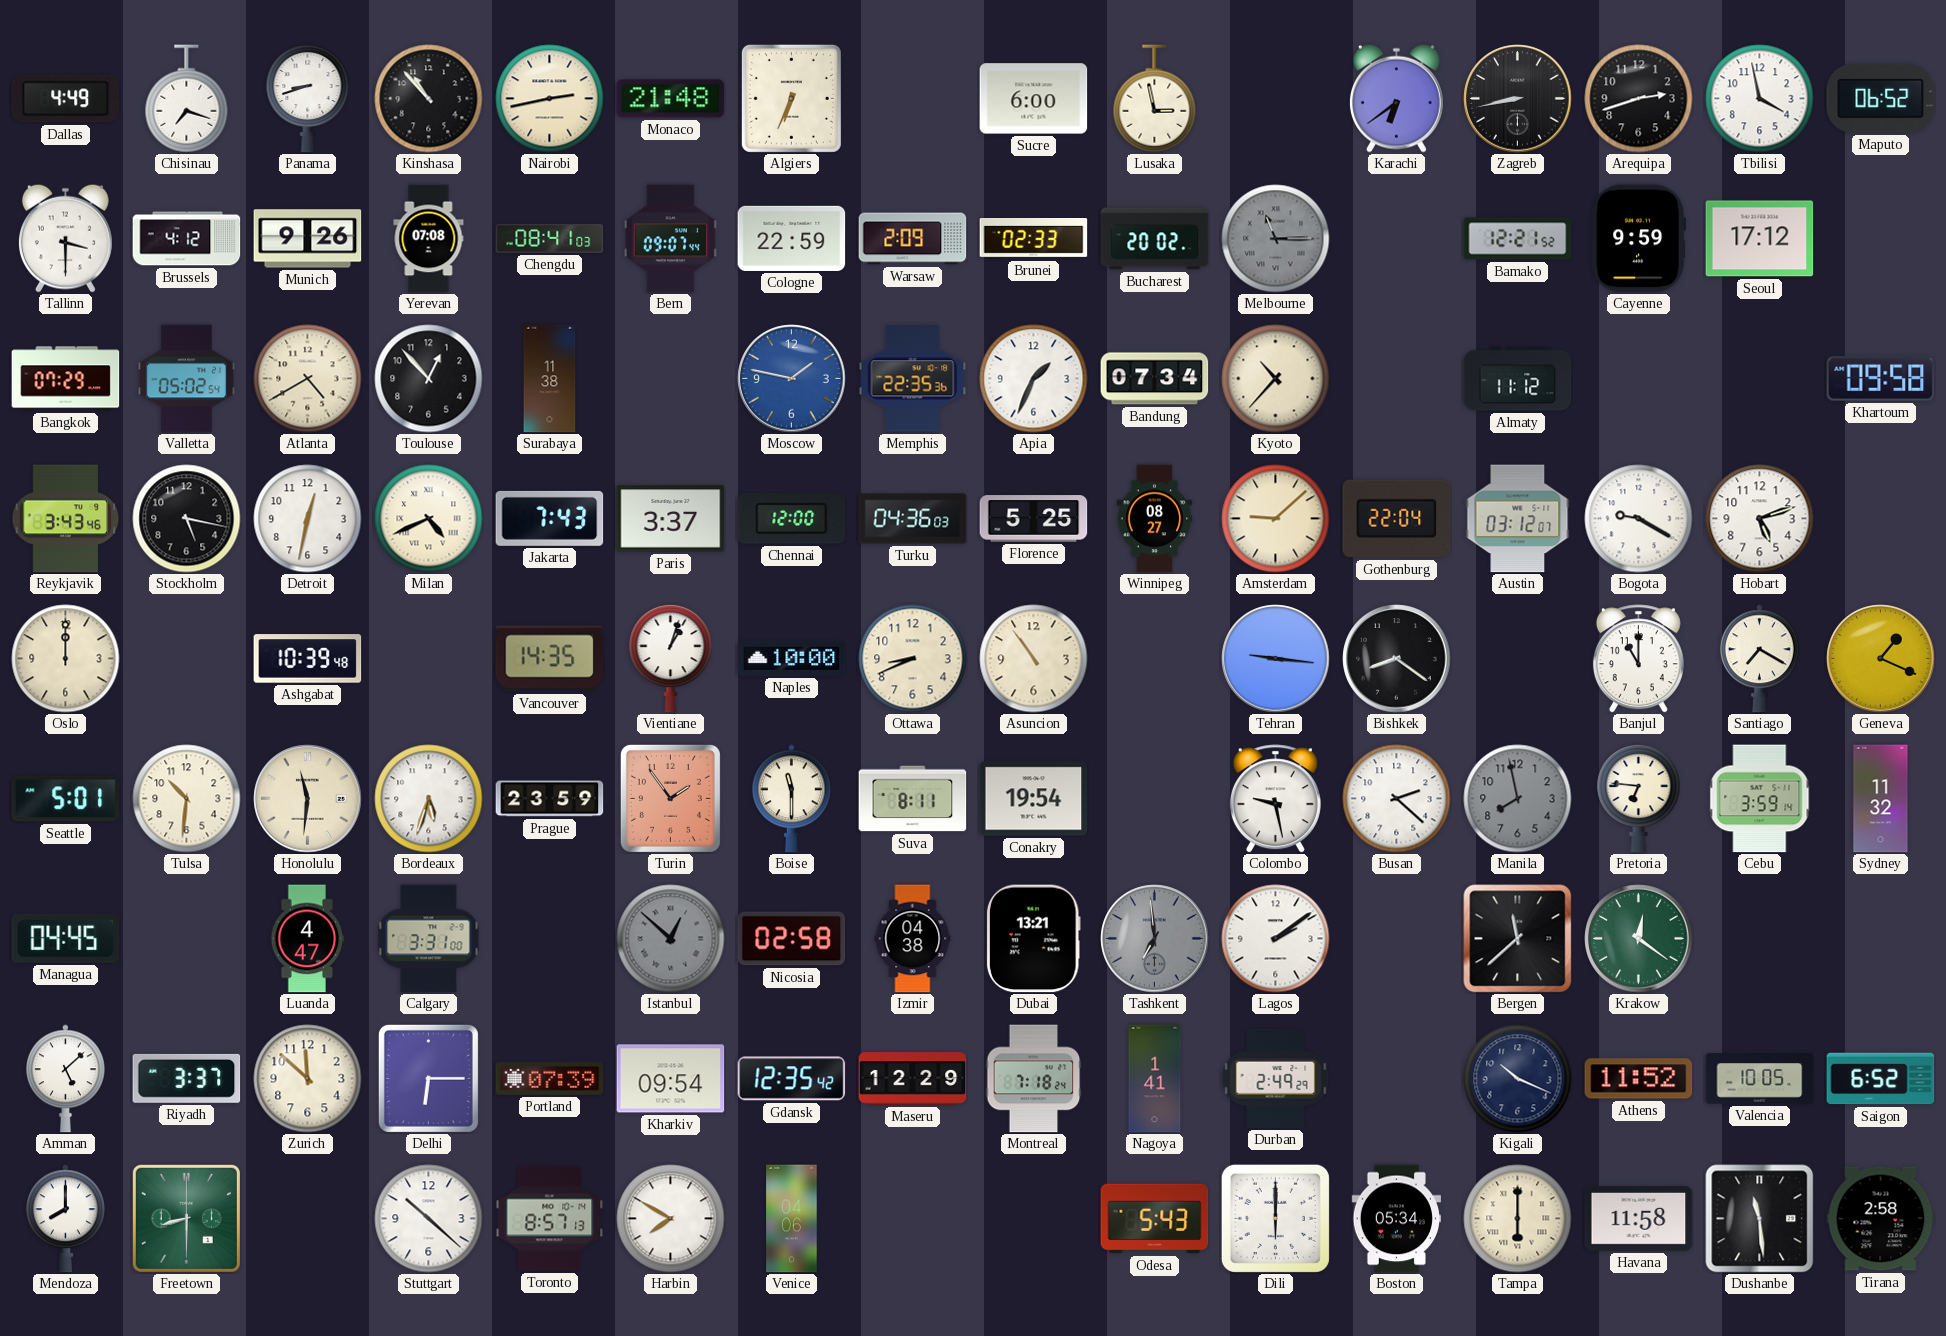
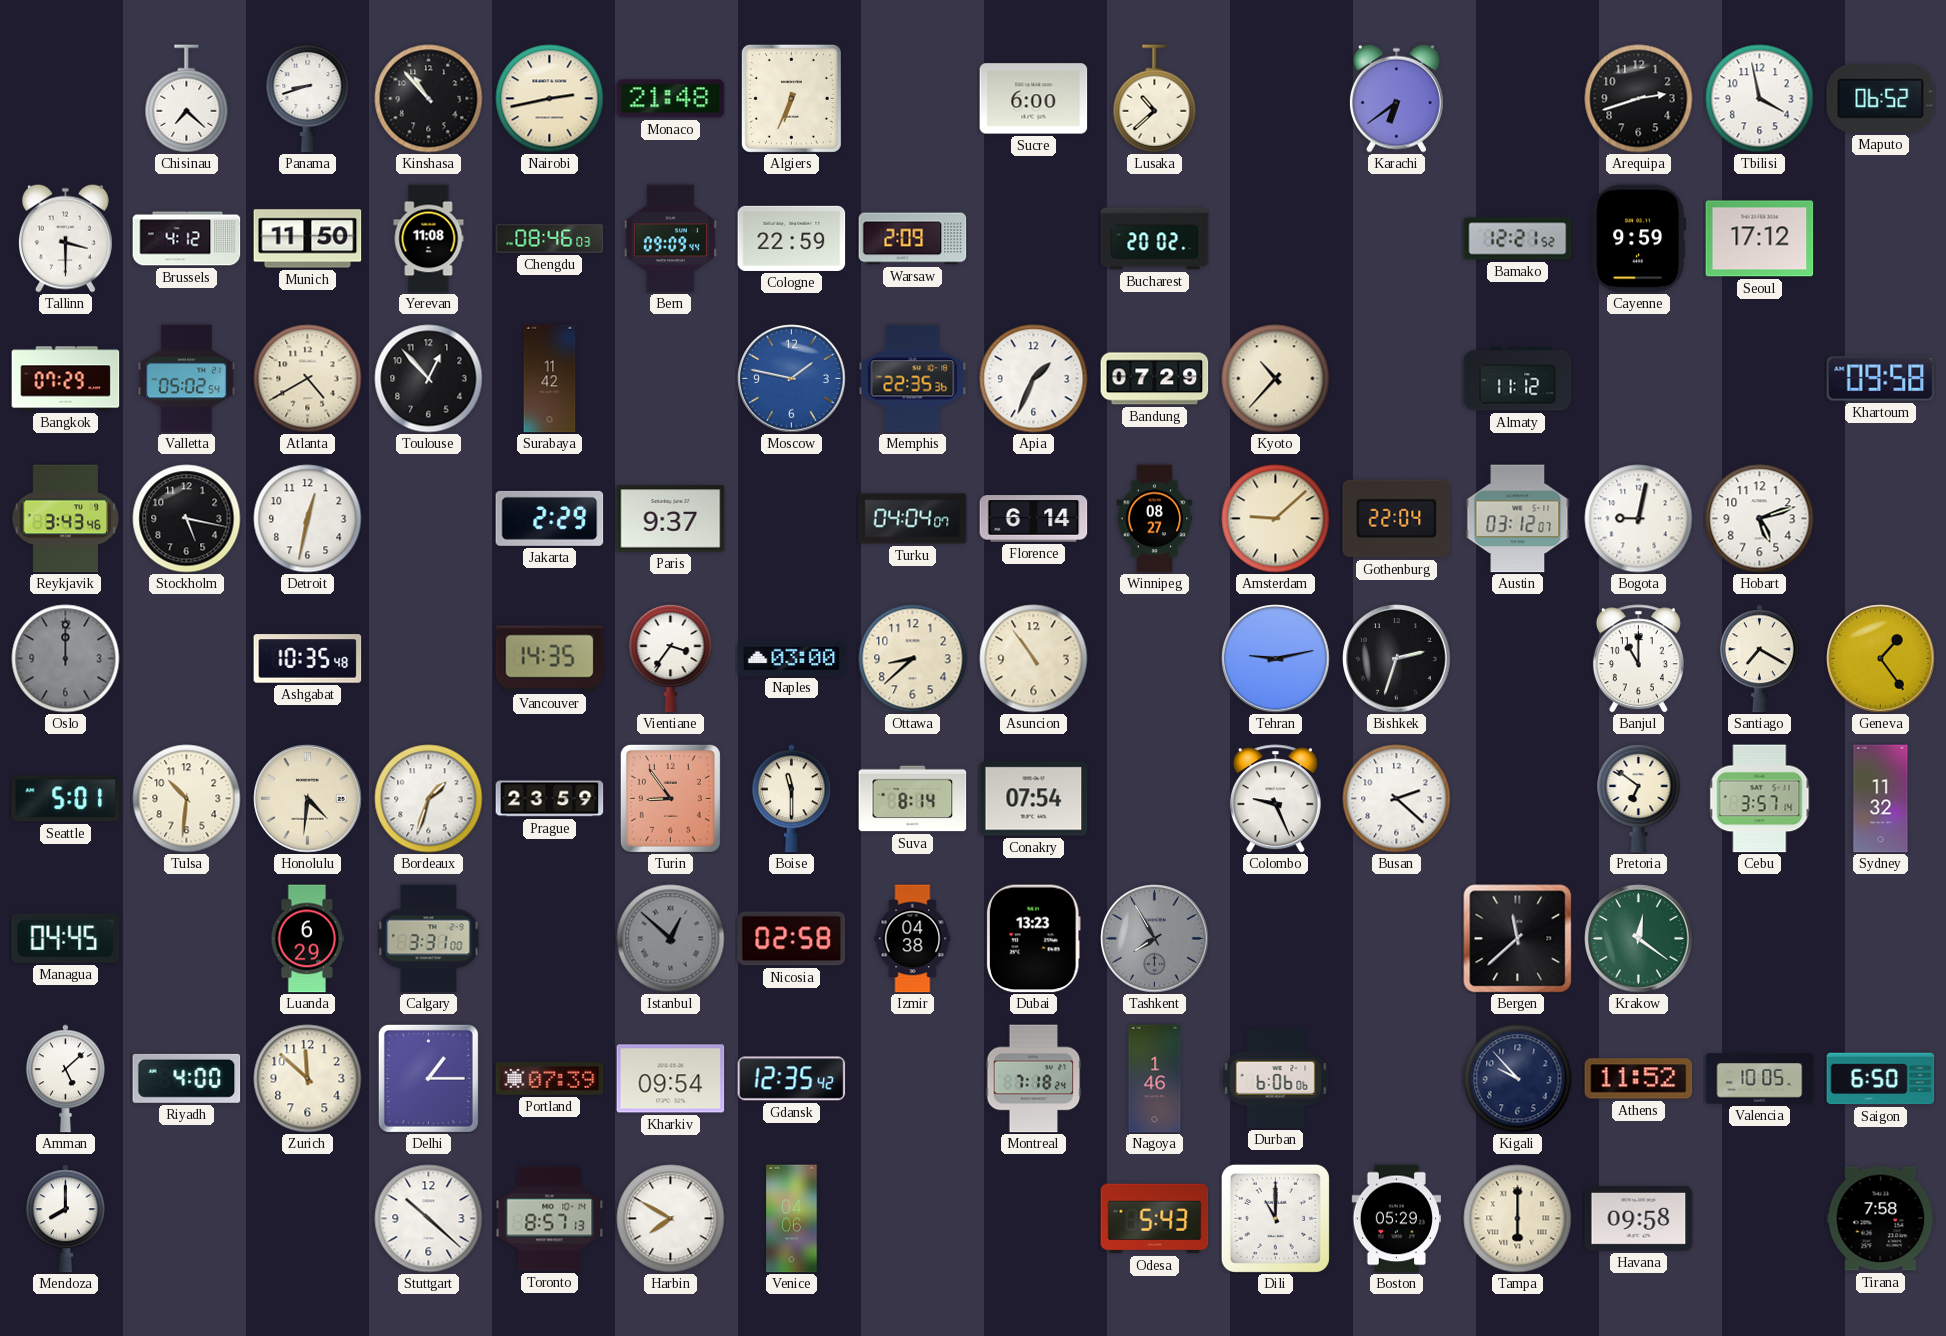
Dallas: 4:49 -> none (66, 99)
Chisinau: 7:18 -> 7:22 (187, 99)
Lusaka: 2:58 -> 10:38 (1155, 99)
Zagreb: 8:43 -> none (1518, 99)
Munich: 9:26 -> 11:50 (308, 239)
Yerevan: 07:08 -> 11:08 (429, 239)
Chengdu: 08:41 -> 08:46 (550, 238)
Bern: 09:07 -> 09:09 (670, 239)
Brunei: 02:33 -> none (1034, 239)
Melbourne: 11:15 -> none (1276, 239)
Surabaya: 11:38 -> 11:42 (550, 379)
Bandung: 07:34 -> 07:29 (1155, 379)
Milan: 4:41 -> none (429, 519)
Jakarta: 7:43 -> 2:29 (550, 518)
Paris: 3:37 -> 9:37 (671, 519)
Chennai: 12:00 -> none (792, 519)
Turku: 04:36 -> 04:04 (913, 519)
Florence: 5:25 -> 6:14 (1034, 519)
Bogota: 9:20 -> 9:02 (1639, 519)
Oslo dial: cream -> grey (66, 659)
Ashgabat: 10:39 -> 10:35 (308, 659)
Vientiane: 1:03 -> 3:36 (671, 658)
Naples: 10:00 -> 03:00 (792, 658)
Ottawa: 8:41 -> 8:38 (913, 659)
Tehran: 9:16 -> 9:13 (1276, 659)
Bishkek: 8:21 -> 2:33 (1397, 659)
Geneva: 1:19 -> 1:24 (1881, 659)
Honolulu: 11:31 -> 4:31 (308, 799)
Bordeaux: 5:33 -> 1:33 (429, 799)
Turin: 1:54 -> 8:54 (670, 798)
Suva: 8:11 -> 8:14 (913, 799)
Conakry: 19:54 -> 07:54 (1034, 799)
Colombo: 9:28 -> 9:26 (1275, 799)
Manila: 7:58 -> none (1518, 799)
Pretoria: 6:46 -> 6:51 (1639, 798)
Cebu: 3:59 -> 3:57 (1760, 799)
Luanda: 4:47 -> 6:29 (308, 939)
Dubai: 13:21 -> 13:23 (1033, 939)
Tashkent: 6:59 -> 7:55 (1155, 939)
Lagos: 2:09 -> none (1276, 939)
Riyadh: 3:37 -> 4:00 (187, 1078)
Delhi: 6:15 -> 1:15 (428, 1078)
Maseru: 12:29 -> none (913, 1079)
Nagoya: 1:41 -> 1:46 (1155, 1079)
Durban: 2:49 -> 6:06 (1276, 1078)
Kigali: 10:19 -> 9:53 (1518, 1079)
Saigon: 6:52 -> 6:50 (1881, 1079)
Freetown: 8:30 -> none (186, 1218)
Dili: 6:00 -> 11:00 (1275, 1218)
Boston: 05:34 -> 05:29 (1396, 1219)
Havana: 11:58 -> 09:58 (1639, 1218)
Dushanbe: 11:29 -> none (1760, 1219)
Tirana: 2:58 -> 7:58 (1881, 1219)
